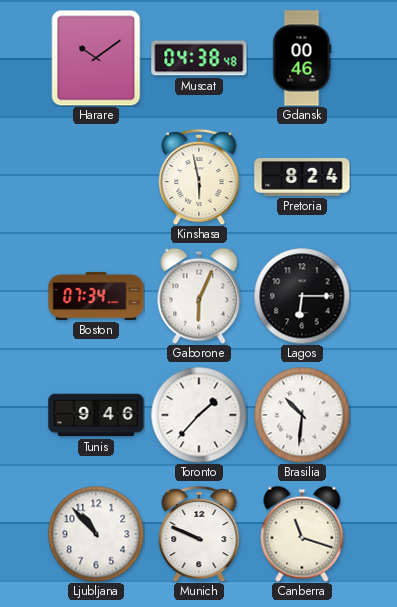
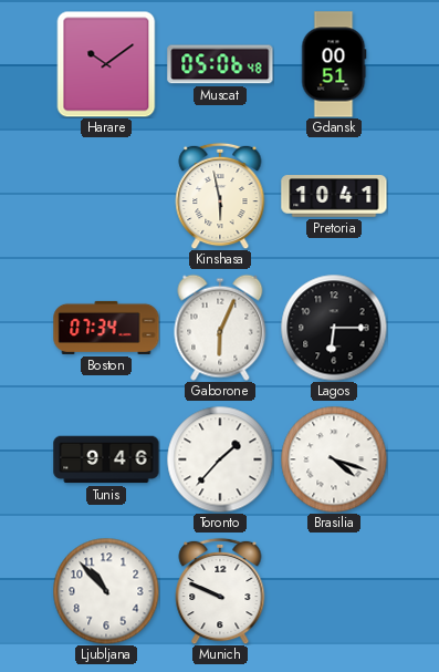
Muscat: 04:38 -> 05:06 (220, 64)
Gdansk: 00:46 -> 00:51 (334, 64)
Pretoria: 8:24 -> 10:41 (334, 197)
Brasilia: 10:31 -> 4:18 (334, 459)
Canberra: 11:18 -> none (302, 534)
